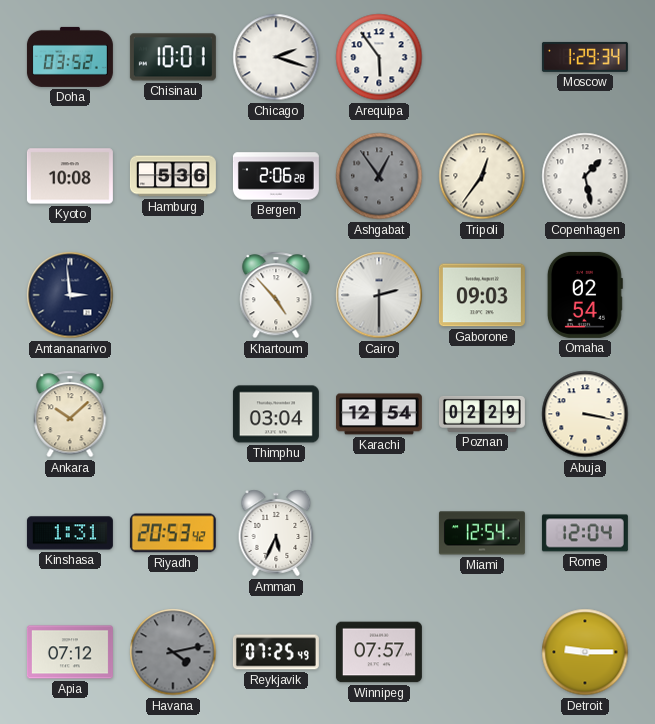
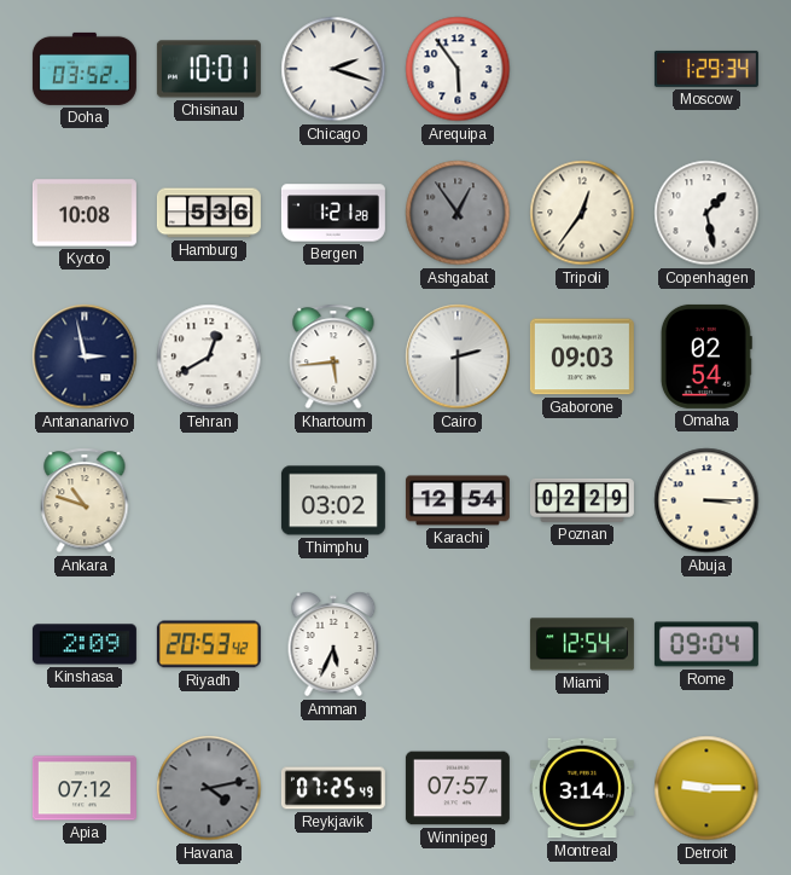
Bergen: 2:06 -> 1:21 (333, 213)
Antananarivo: 2:59 -> 2:58 (85, 357)
Tehran: none -> 12:40 (209, 357)
Khartoum: 4:53 -> 5:44 (333, 357)
Ankara: 10:08 -> 10:48 (85, 500)
Thimphu: 03:04 -> 03:02 (333, 500)
Abuja: 3:17 -> 3:15 (706, 500)
Kinshasa: 1:31 -> 2:09 (85, 644)
Rome: 12:04 -> 09:04 (706, 644)
Montreal: none -> 3:14 (582, 788)
